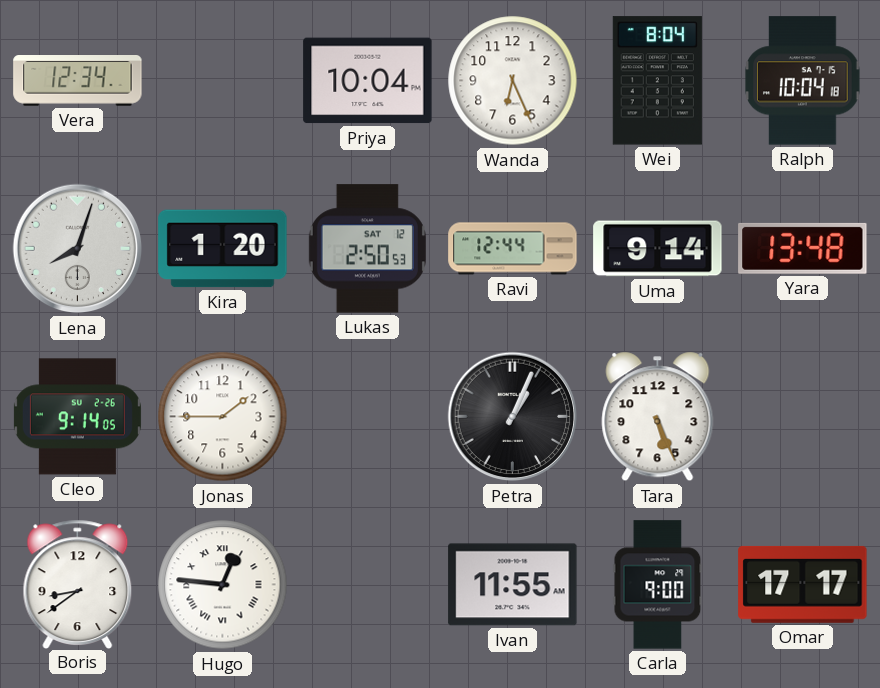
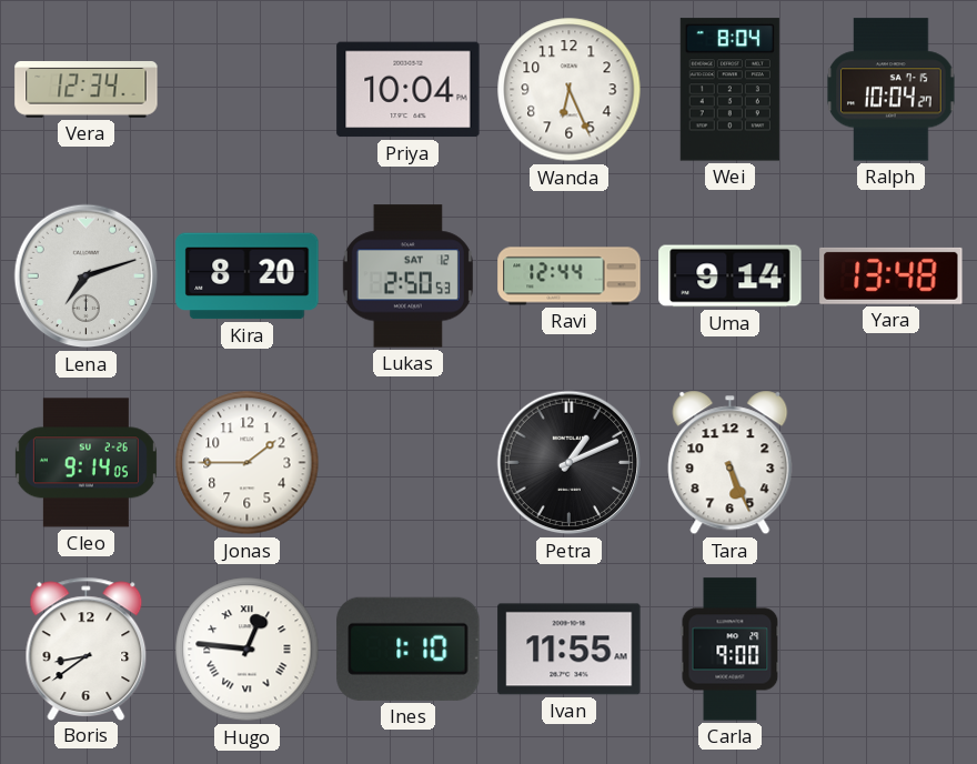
Ralph: 10:04:18 -> 10:04:27 (892, 90)
Lena: 8:03 -> 7:12 (87, 277)
Kira: 1:20 -> 8:20 (248, 277)
Petra: 1:04 -> 1:11 (570, 463)
Ines: none -> 1:10 (409, 649)
Omar: 17:17 -> none (803, 584)
